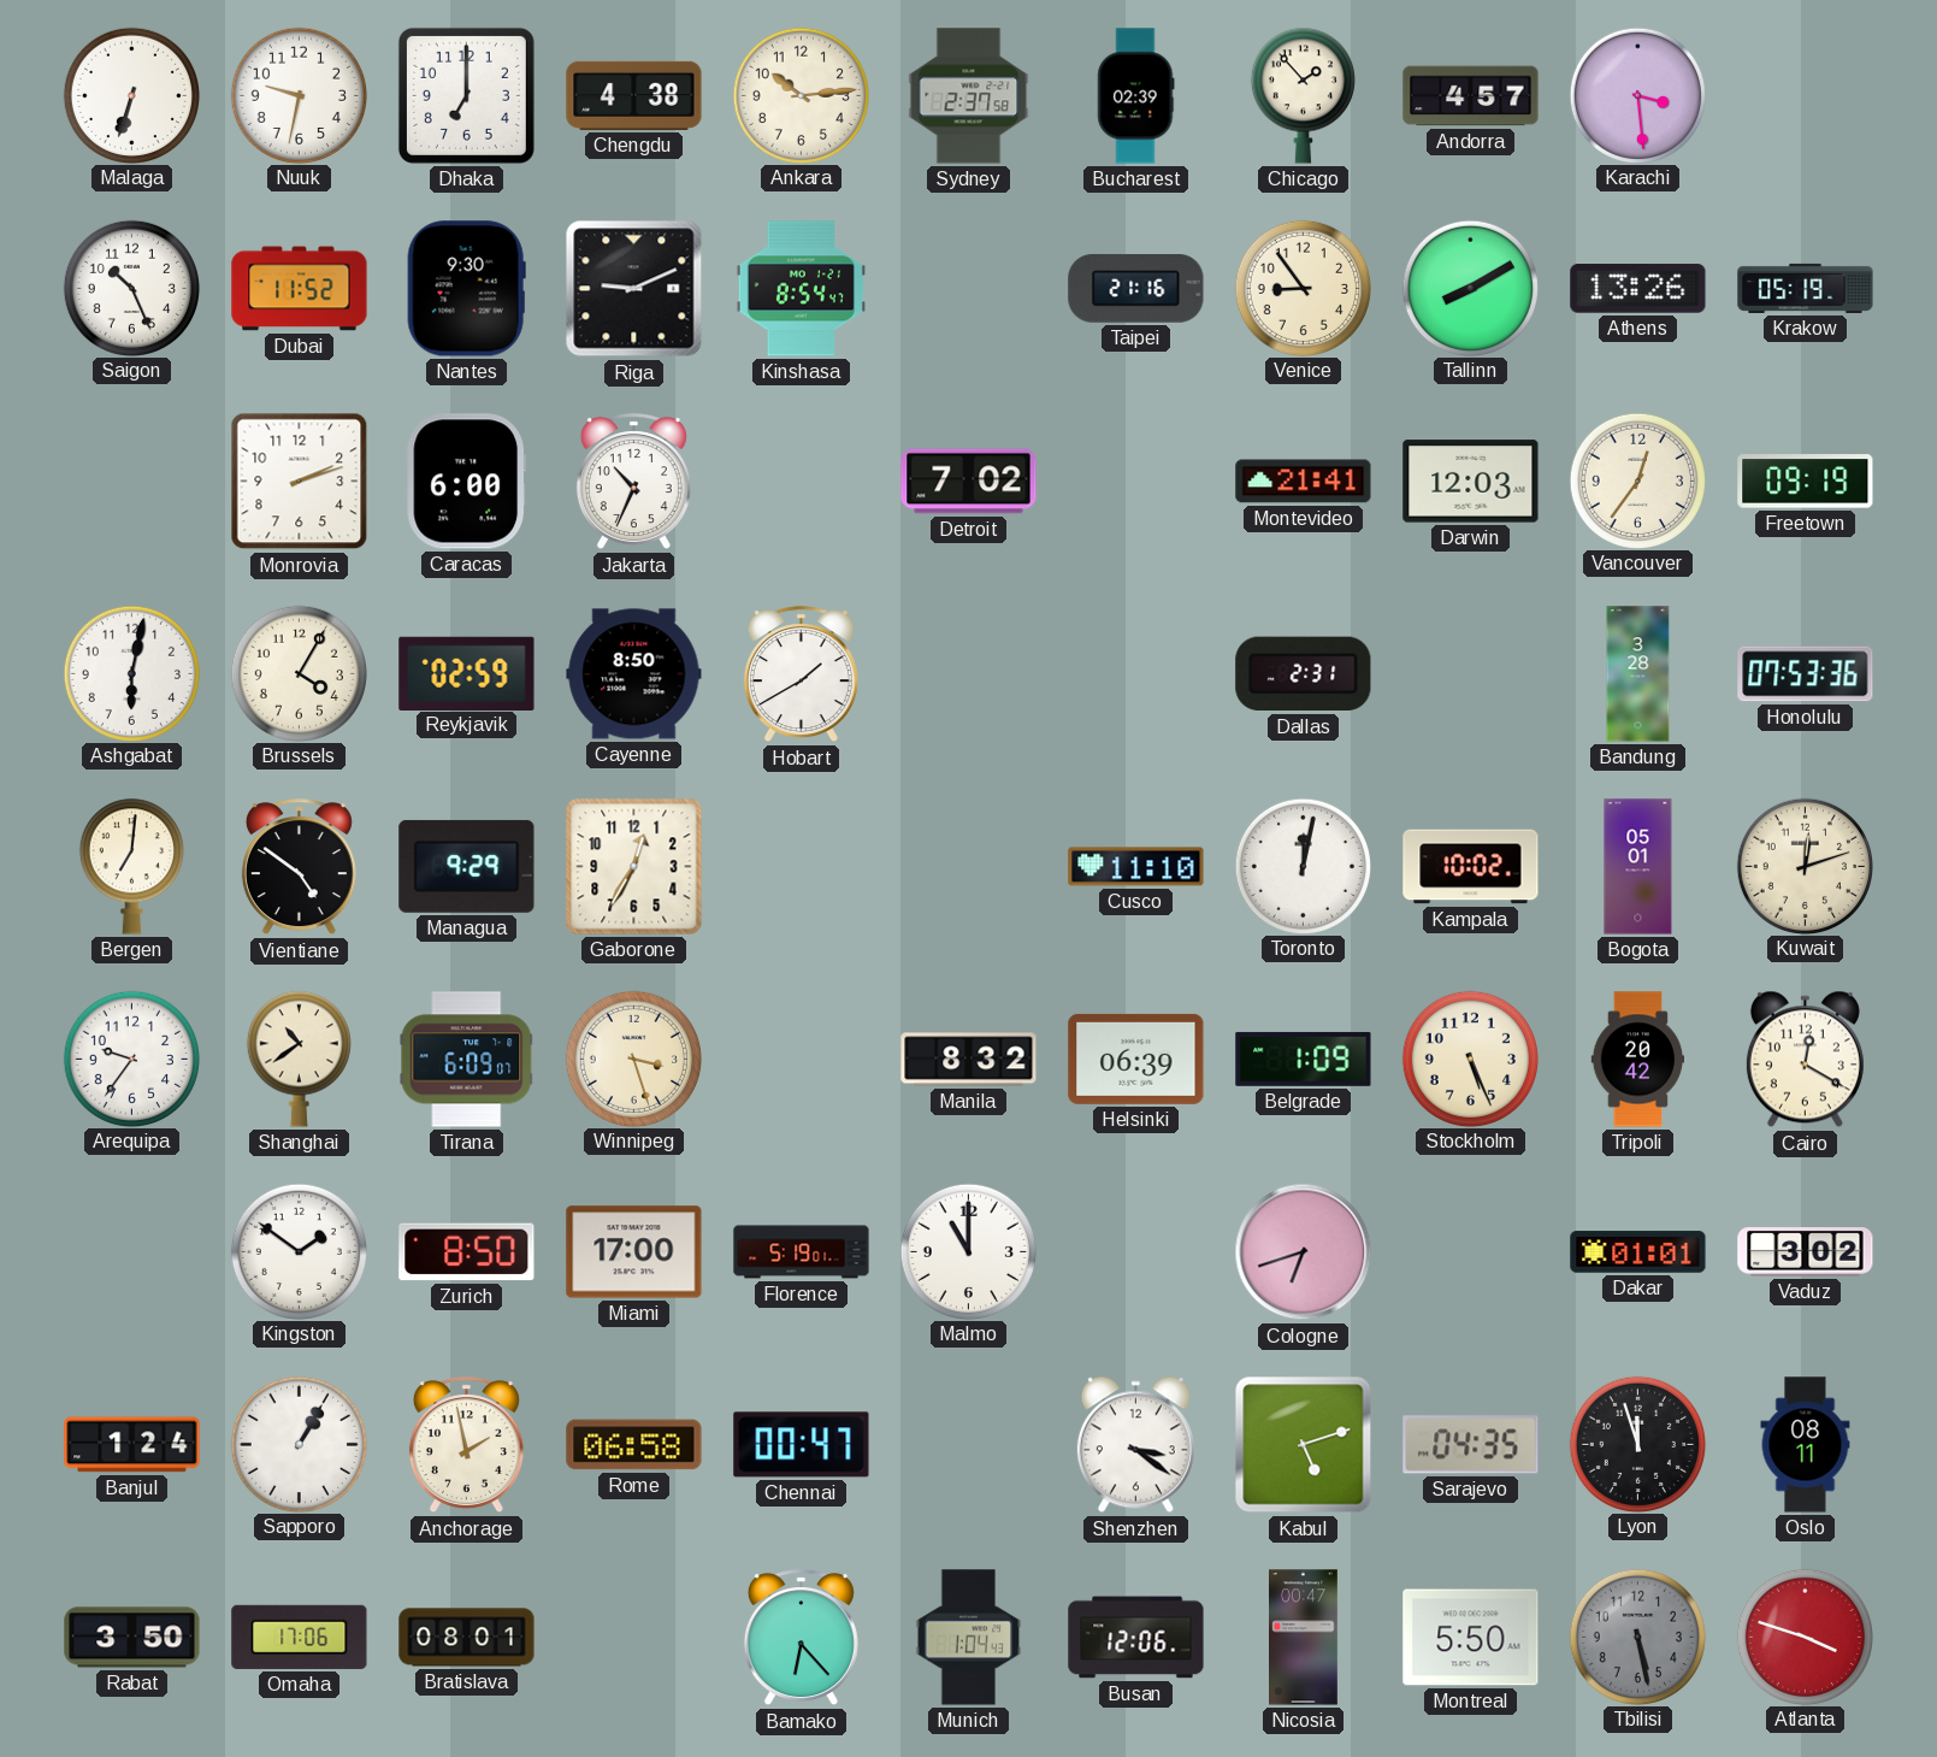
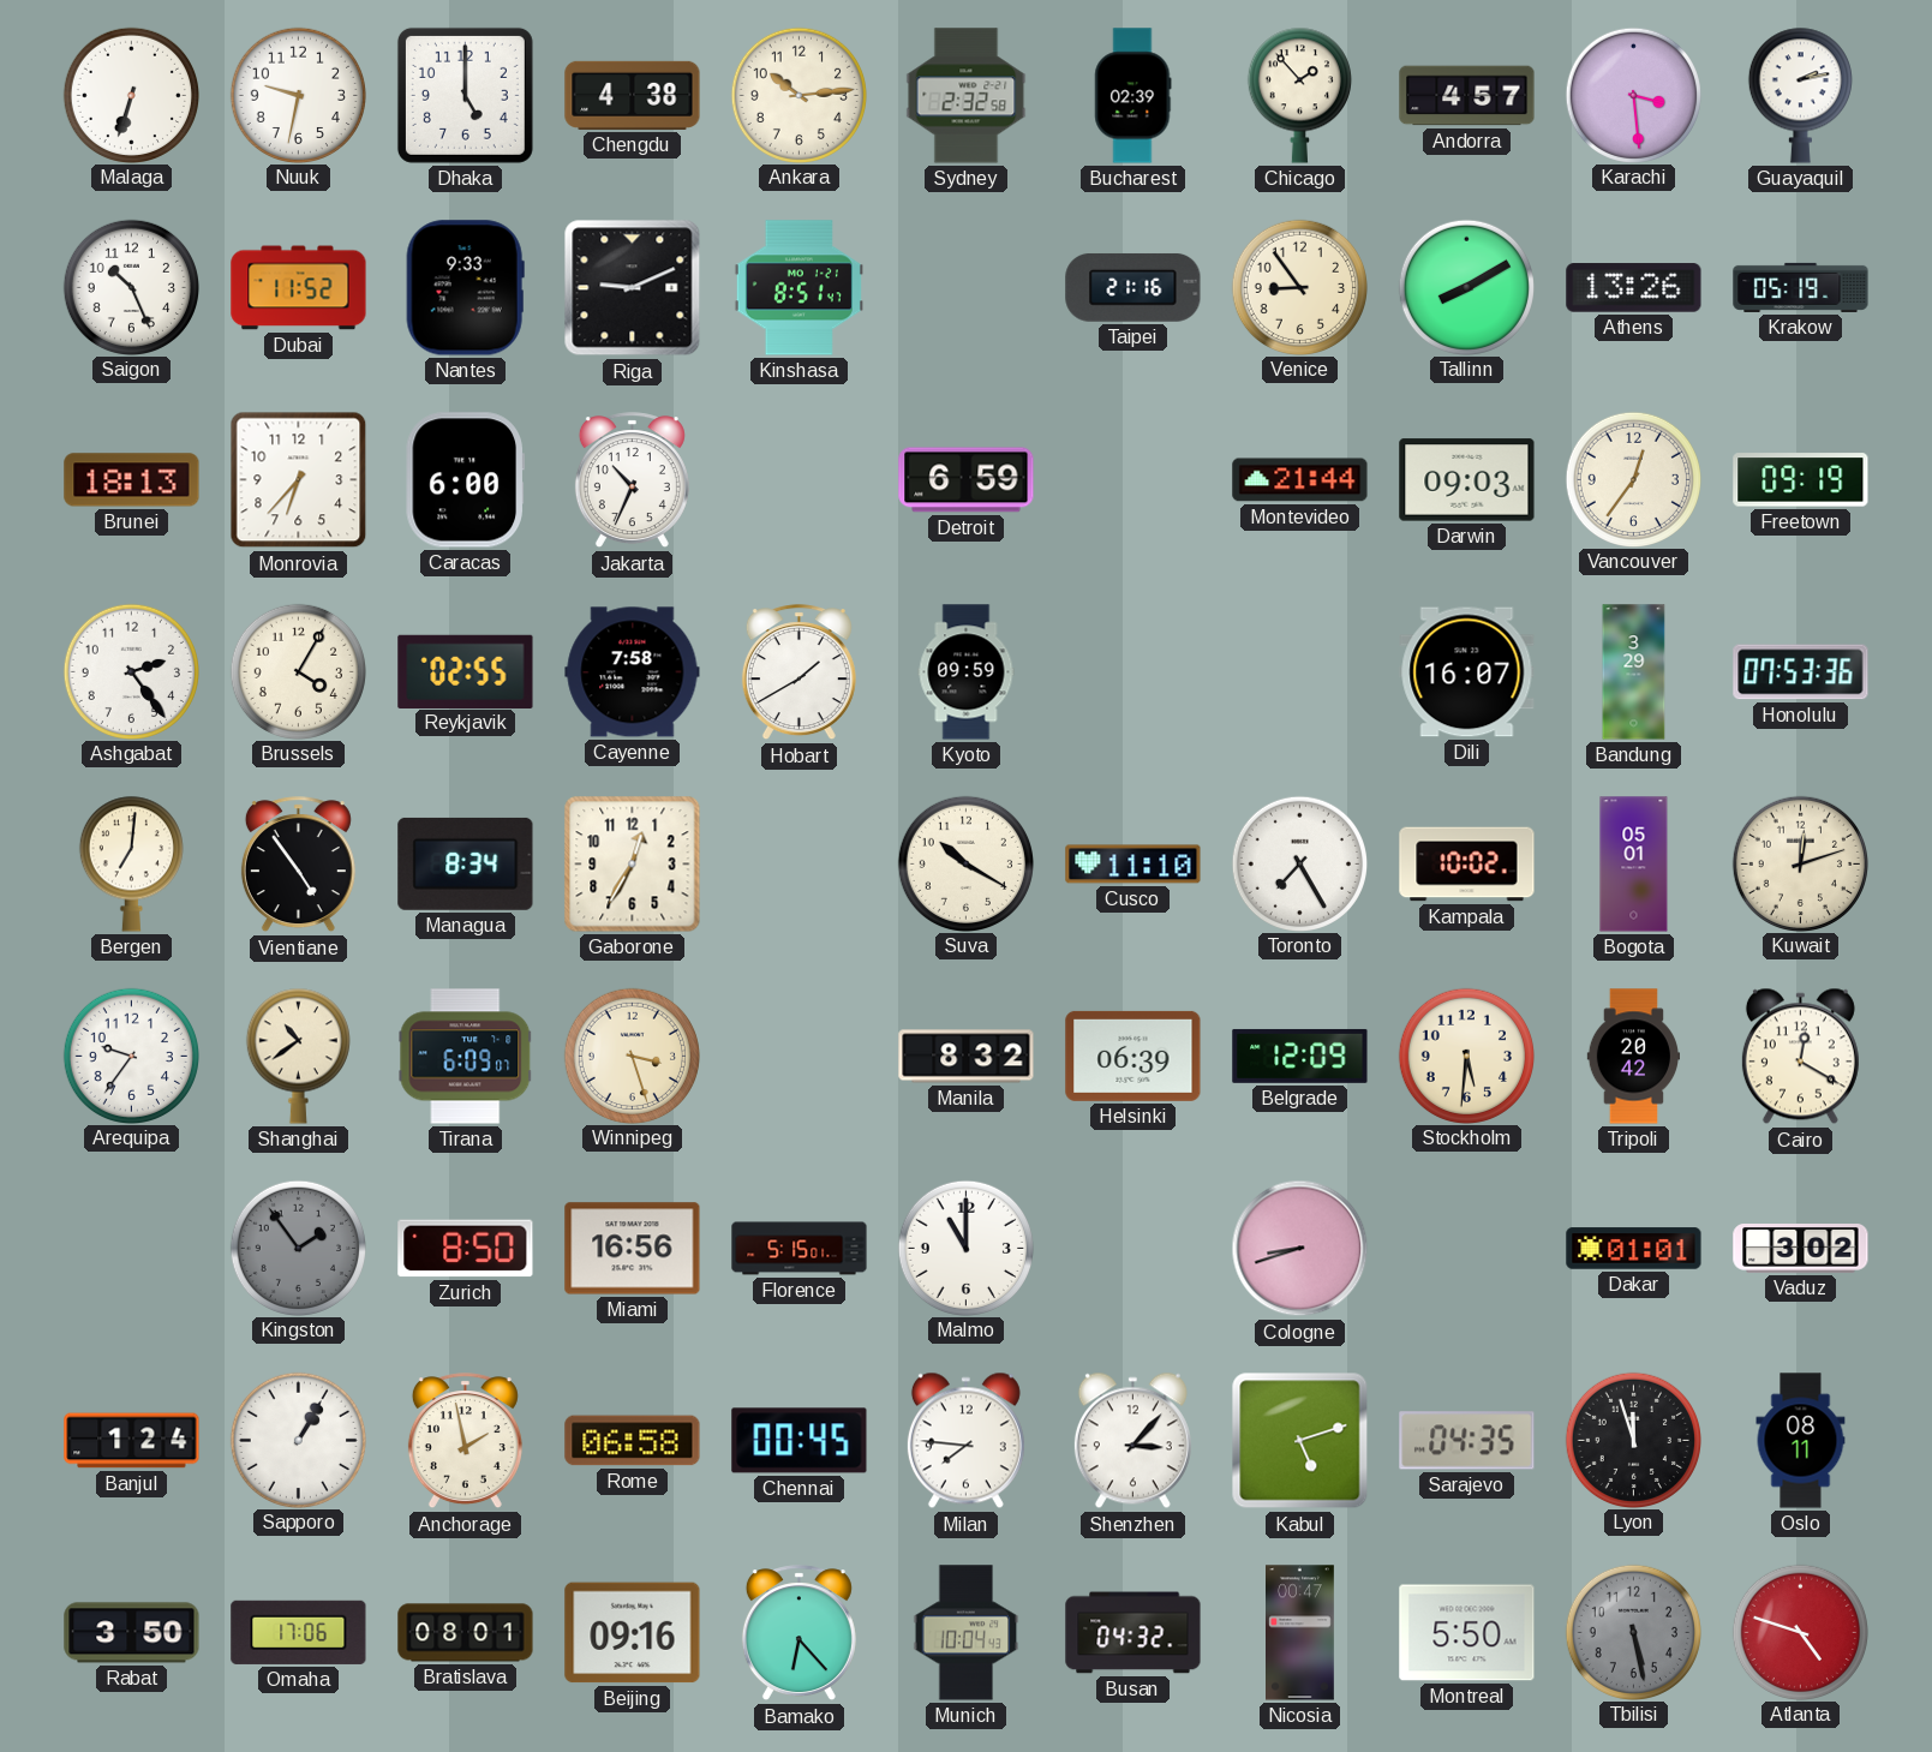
Dhaka: 7:00 -> 5:00 (465, 95)
Sydney: 2:37 -> 2:32 (967, 96)
Guayaquil: none -> 2:13 (1800, 95)
Nantes: 9:30 -> 9:33 (465, 288)
Kinshasa: 8:54 -> 8:51 (798, 288)
Brunei: none -> 18:13 (132, 480)
Monrovia: 2:12 -> 6:37 (299, 480)
Detroit: 7:02 -> 6:59 (967, 480)
Montevideo: 21:41 -> 21:44 (1300, 480)
Darwin: 12:03 -> 09:03 (1467, 480)
Ashgabat: 6:02 -> 2:24 (131, 671)
Reykjavik: 02:59 -> 02:55 (466, 671)
Cayenne: 8:50 -> 7:58 (633, 672)
Kyoto: none -> 09:59 (967, 672)
Dallas: 2:31 -> none (1304, 674)
Dili: none -> 16:07 (1467, 672)
Bandung: 3:28 -> 3:29 (1634, 672)
Vientiane: 4:51 -> 4:54 (298, 865)
Managua: 9:29 -> 8:34 (466, 863)
Suva: none -> 10:20 (965, 863)
Toronto: 12:02 -> 7:25 (1299, 863)
Belgrade: 1:09 -> 12:09 (1300, 1056)
Stockholm: 5:26 -> 5:31 (1466, 1056)
Kingston: 1:51 -> 1:54 (298, 1248)
Kingston dial: white -> grey (298, 1248)
Miami: 17:00 -> 16:56 (633, 1249)
Florence: 5:19 -> 5:15 (800, 1249)
Cologne: 6:42 -> 8:42 (1300, 1249)
Chennai: 00:47 -> 00:45 (800, 1441)
Milan: none -> 7:46 (965, 1441)
Shenzhen: 3:21 -> 3:07 (1132, 1441)
Beijing: none -> 09:16 (633, 1633)
Munich: 1:04 -> 10:04 (967, 1633)
Busan: 12:06 -> 04:32 (1134, 1633)
Atlanta: 3:48 -> 4:48 (1800, 1632)
